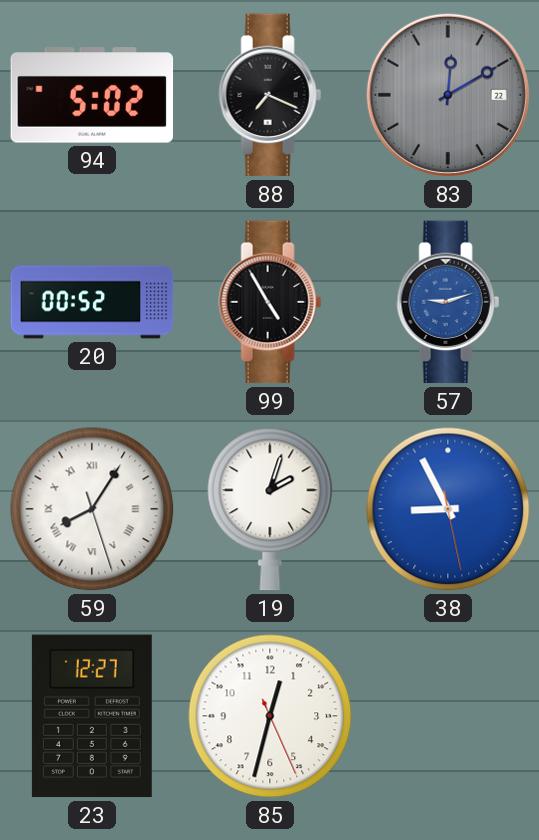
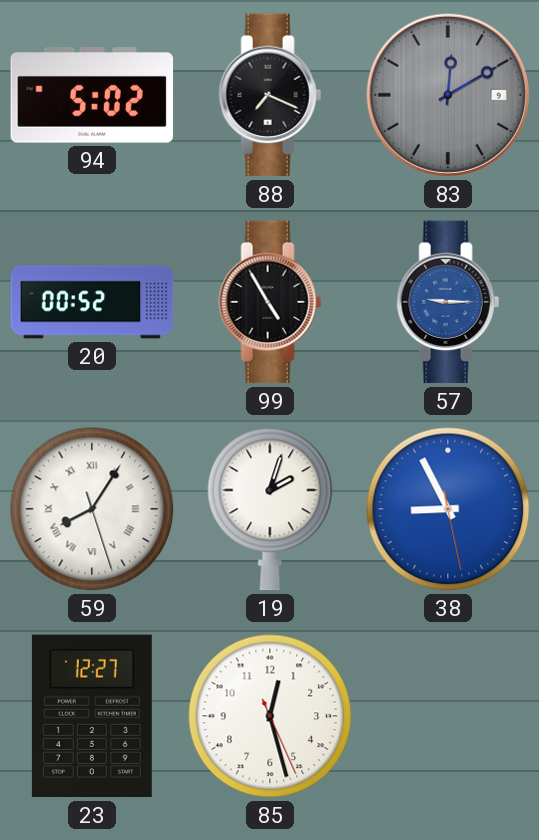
83 date: 22 -> 9 (448, 95)
57: 9:12 -> 9:15 (448, 302)
85: 12:32 -> 12:27 (270, 716)
